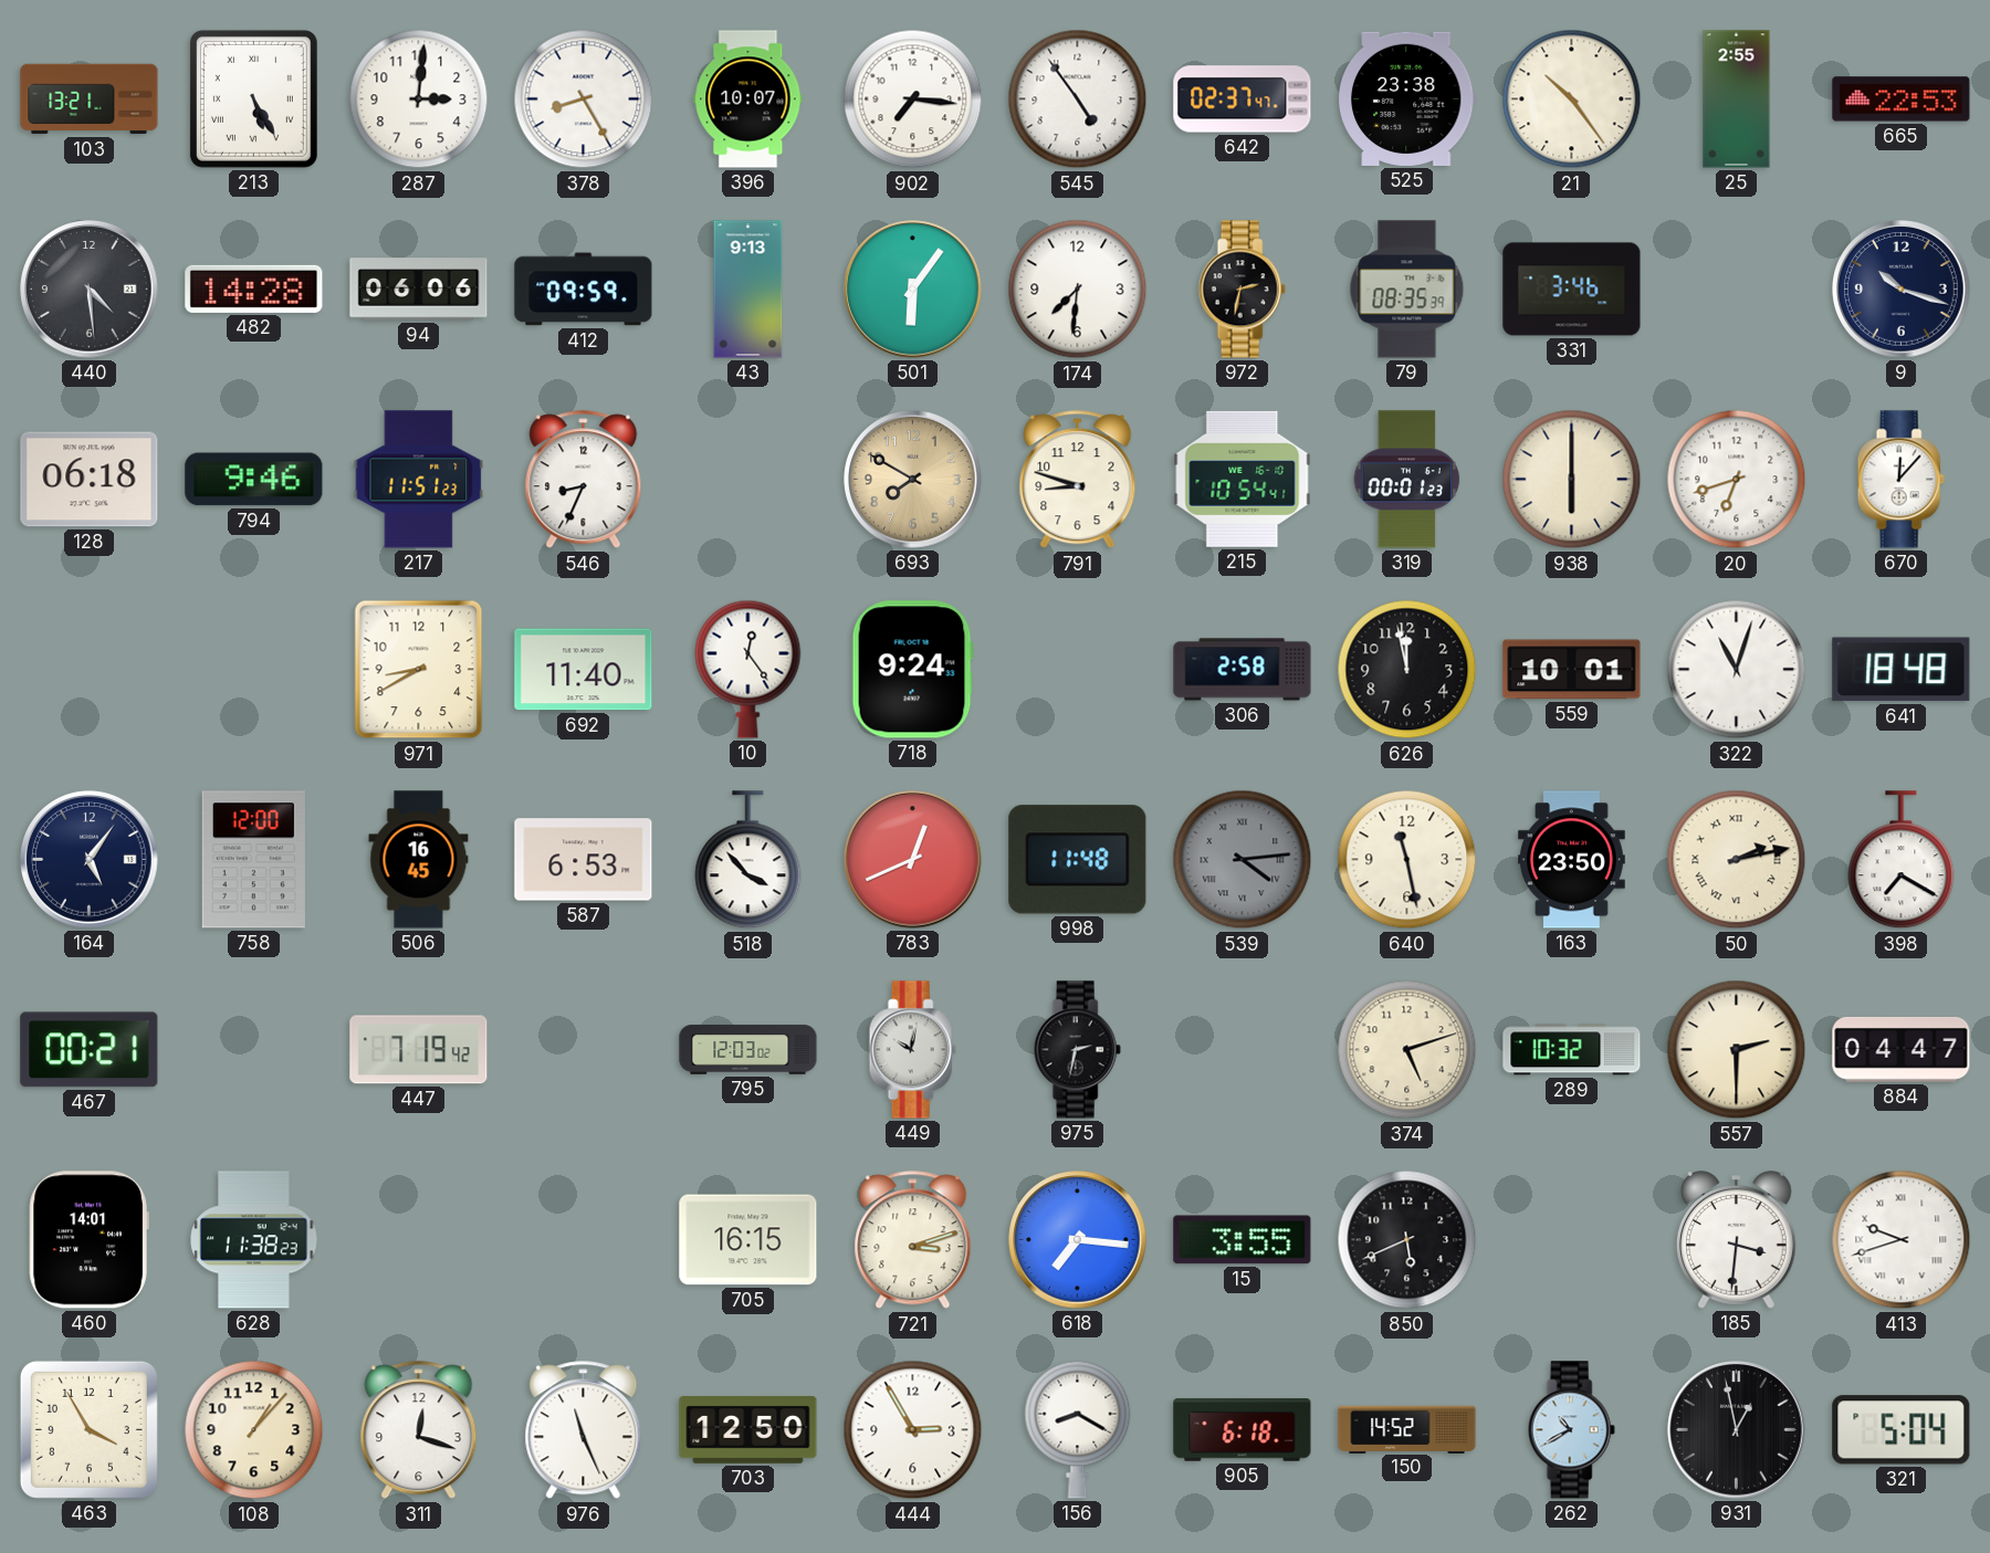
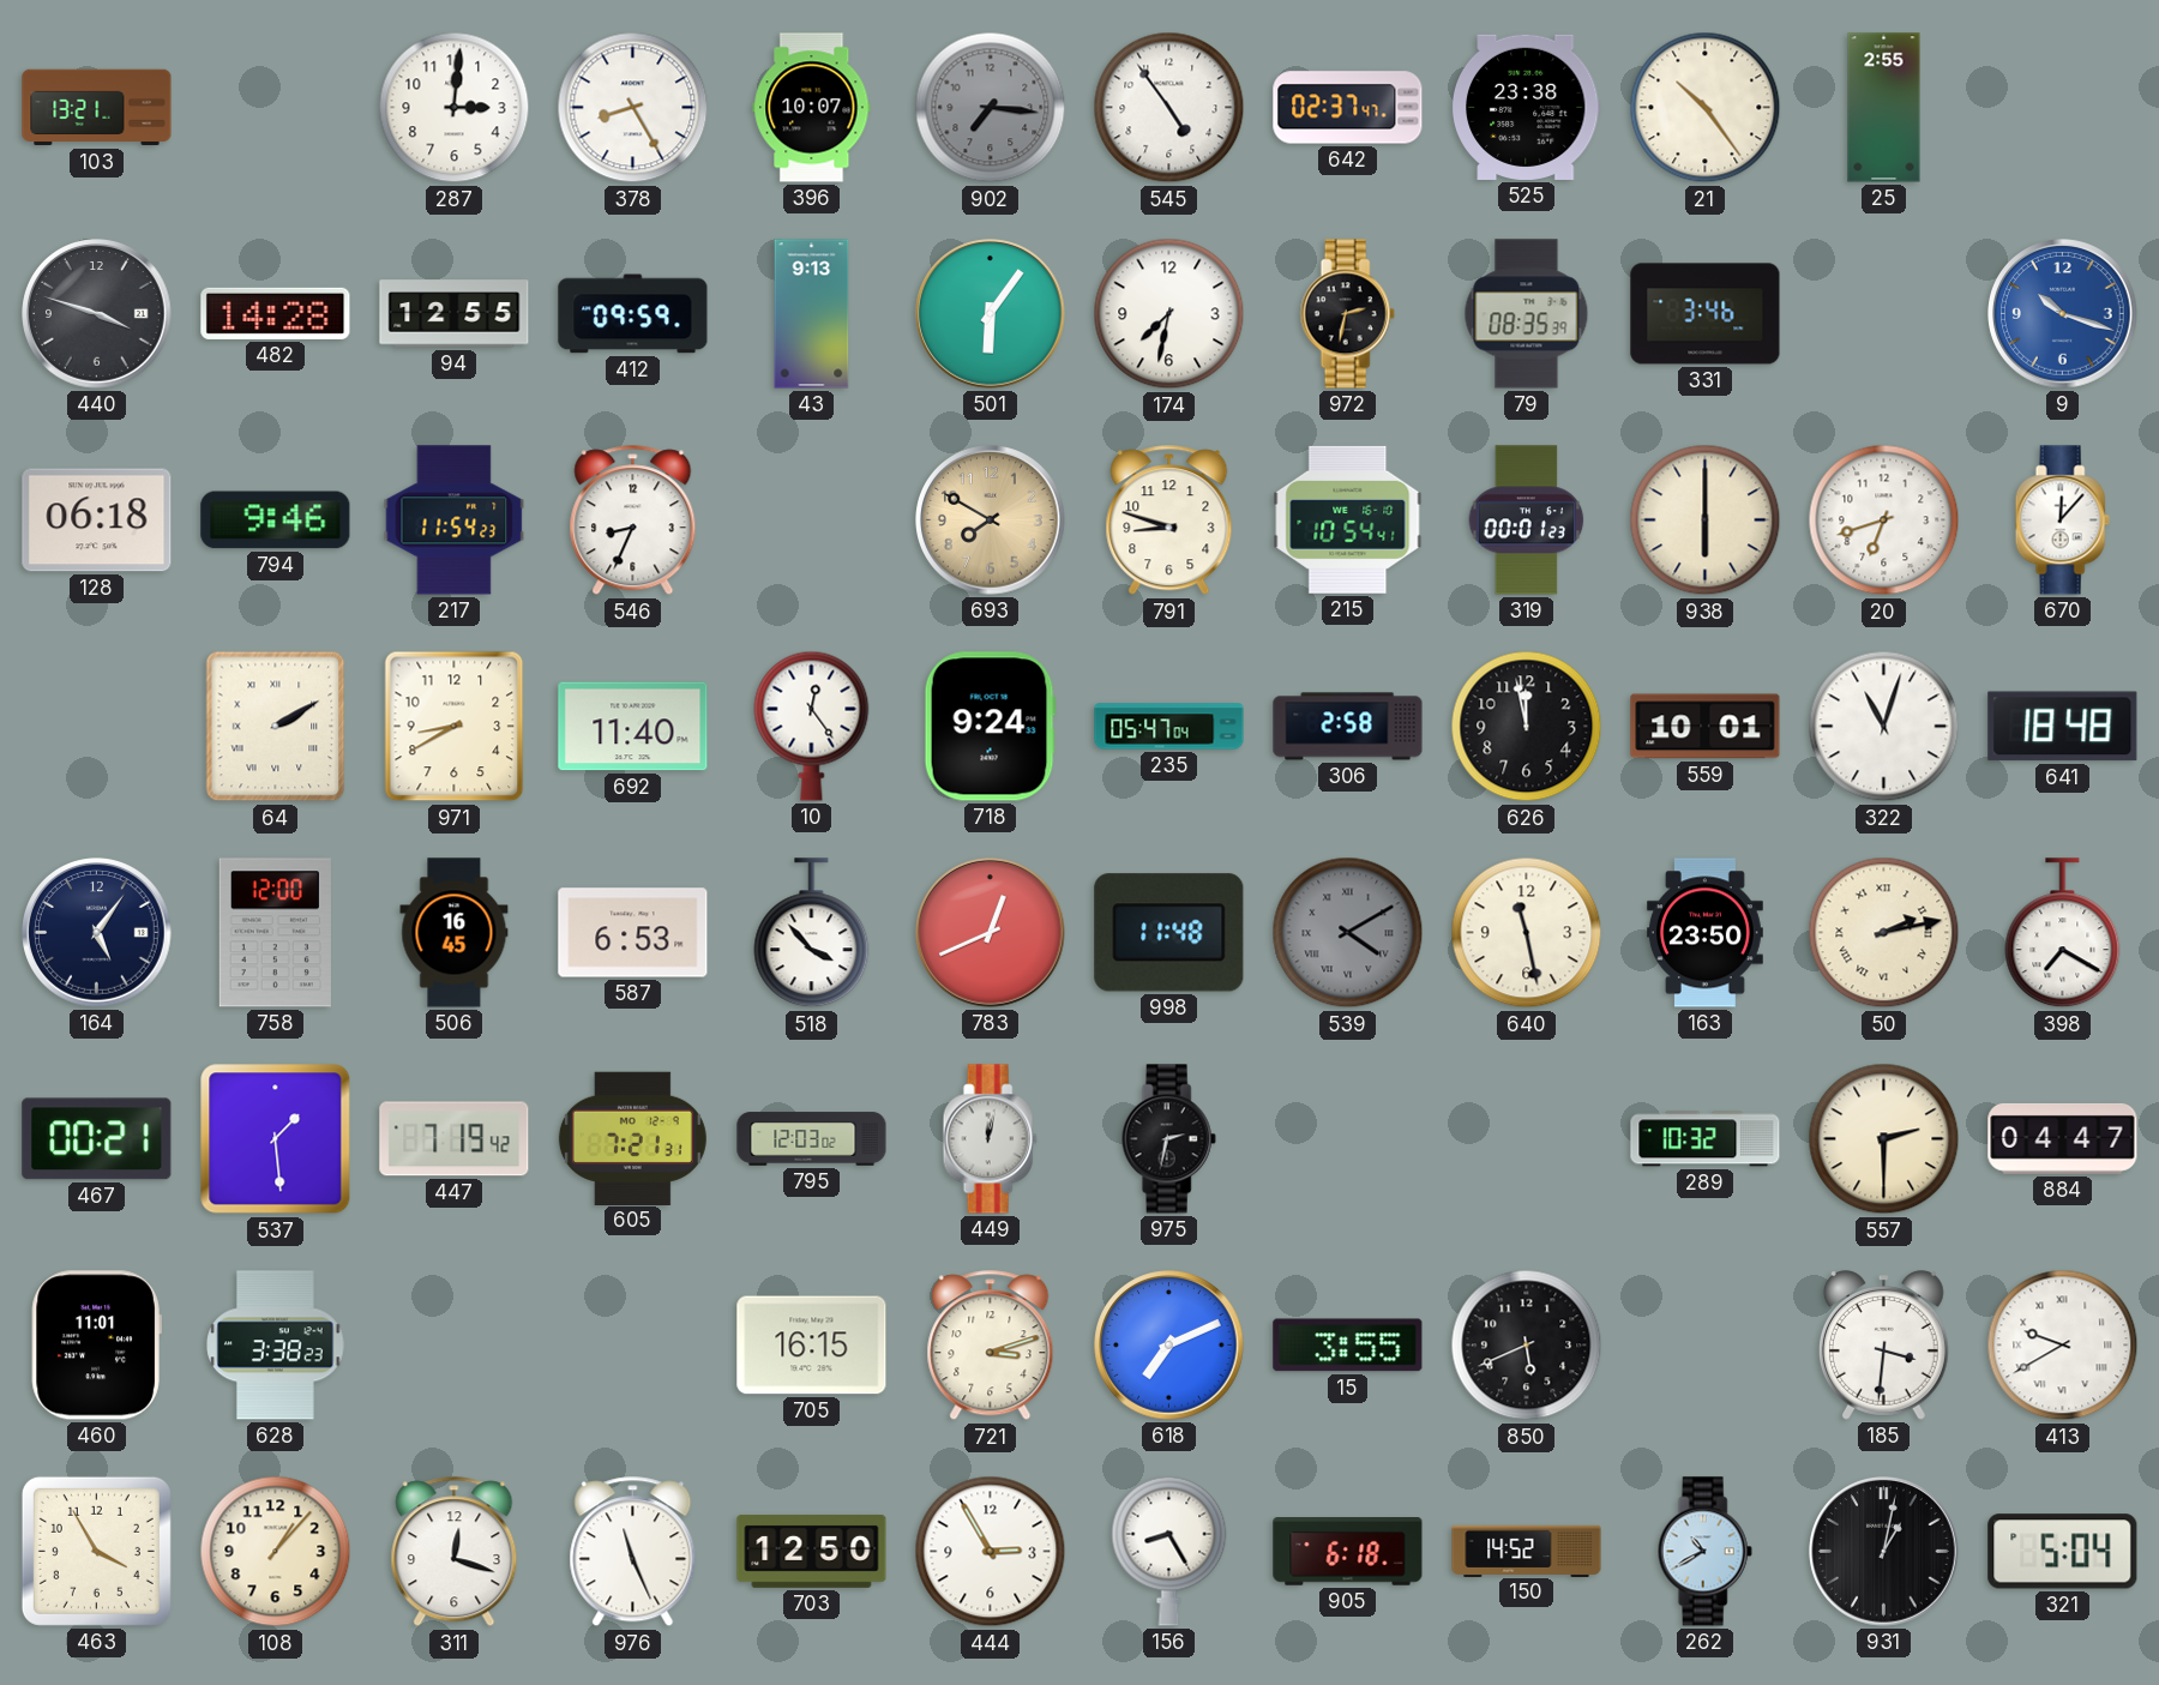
213: 5:25 -> none (253, 98)
902 dial: white -> grey (991, 108)
665: 22:53 -> none (1902, 99)
440: 4:29 -> 3:48 (97, 314)
94: 06:06 -> 12:55 (455, 314)
174: 7:31 -> 7:32 (1169, 314)
9 dial: navy -> blue (2063, 314)
217: 11:51 -> 11:54 (455, 520)
64: none -> 2:10 (276, 727)
235: none -> 05:47 (1169, 727)
539: 4:14 -> 4:10 (1348, 933)
537: none -> 1:29 (276, 1139)
605: none -> 7:21 (632, 1138)
449: 10:02 -> 12:02 (990, 1139)
374: 5:12 -> none (1407, 1050)
460: 14:01 -> 11:01 (96, 1346)
628: 11:38 -> 3:38 (276, 1346)
618: 7:16 -> 7:11 (1169, 1346)
413: 9:42 -> 9:40 (2063, 1346)
156: 8:20 -> 8:25 (1169, 1551)
931: 12:58 -> 1:02 (1884, 1552)
